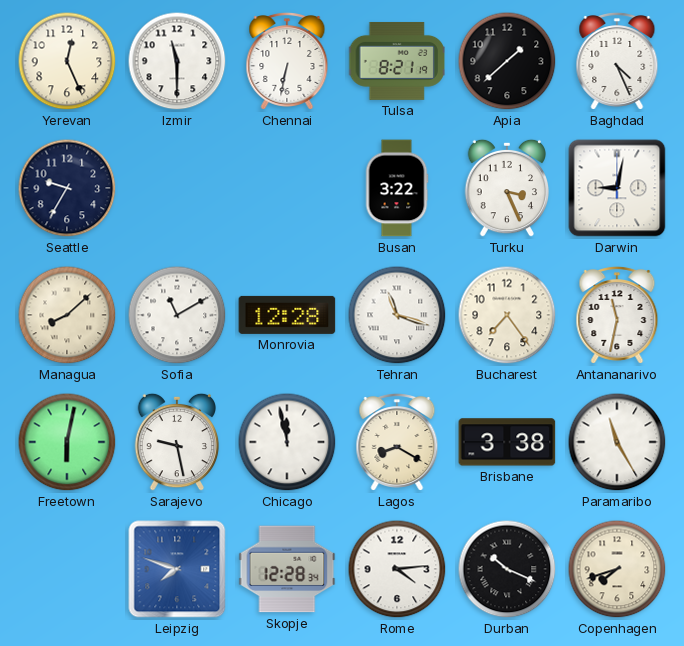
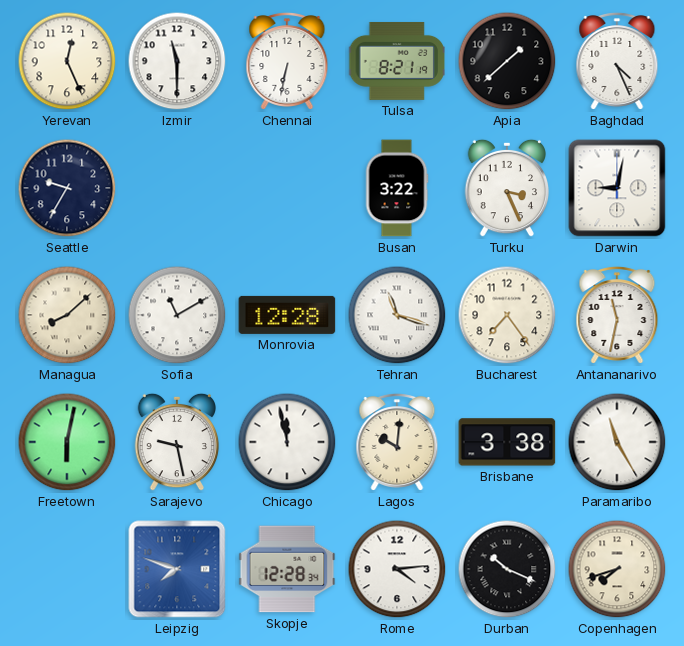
Lagos: 8:20 -> 10:01 (397, 443)
